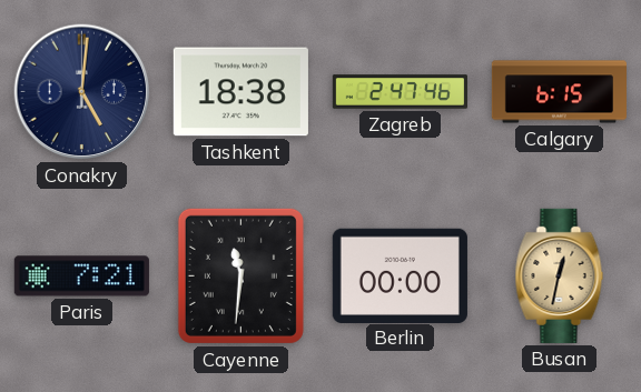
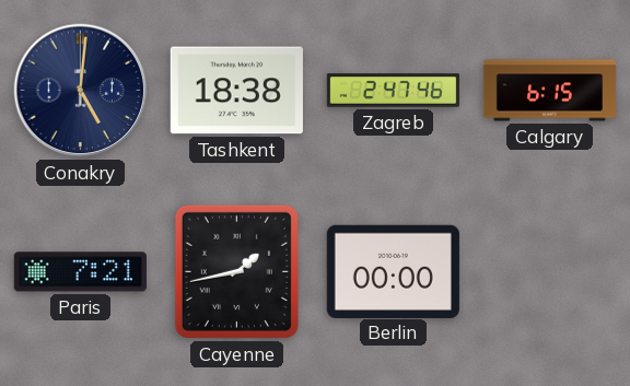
Cayenne: 11:31 -> 1:43 (236, 271)
Busan: 12:32 -> none (560, 275)
